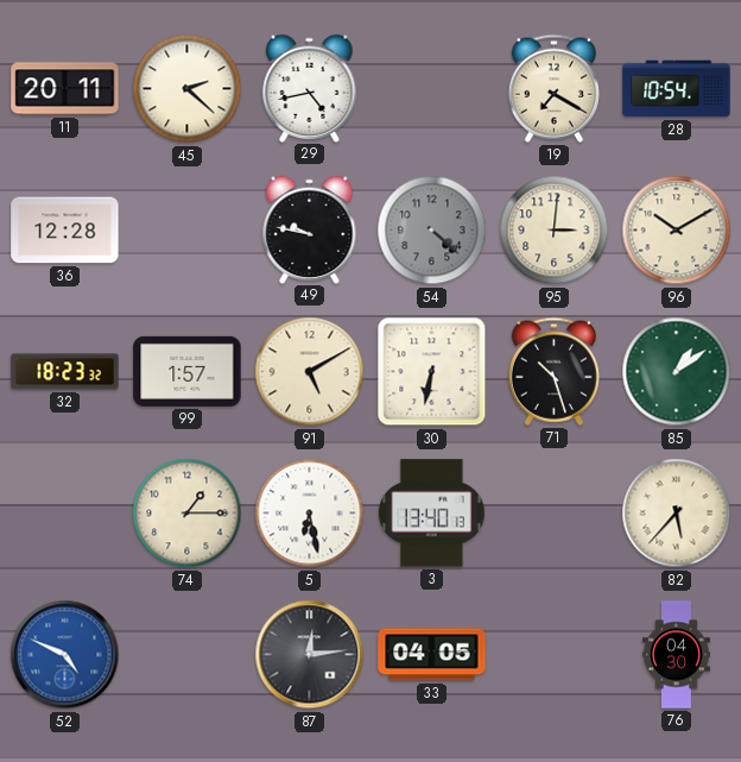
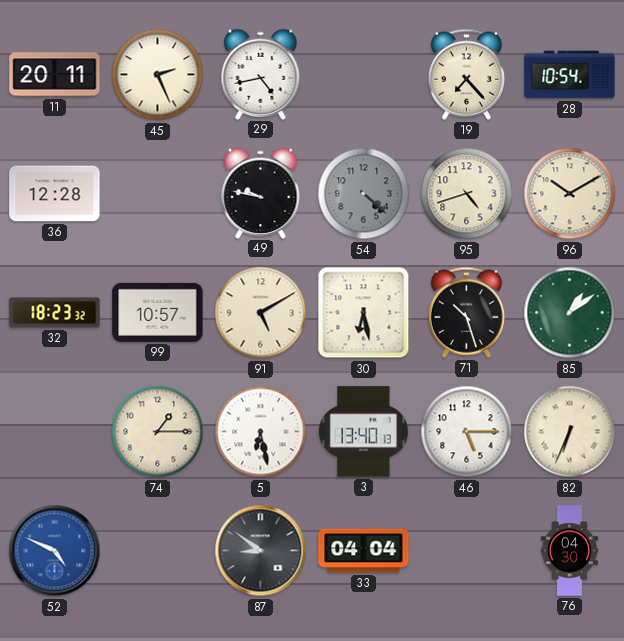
45: 2:22 -> 2:26 (158, 75)
19: 7:20 -> 7:23 (466, 74)
95: 3:01 -> 4:42 (467, 194)
99: 1:57 -> 10:57 (158, 312)
30: 6:32 -> 6:28 (364, 313)
46: none -> 5:15 (467, 432)
82: 5:37 -> 6:34 (570, 432)
87: 12:14 -> 8:51 (261, 551)
33: 04:05 -> 04:04 (364, 551)
